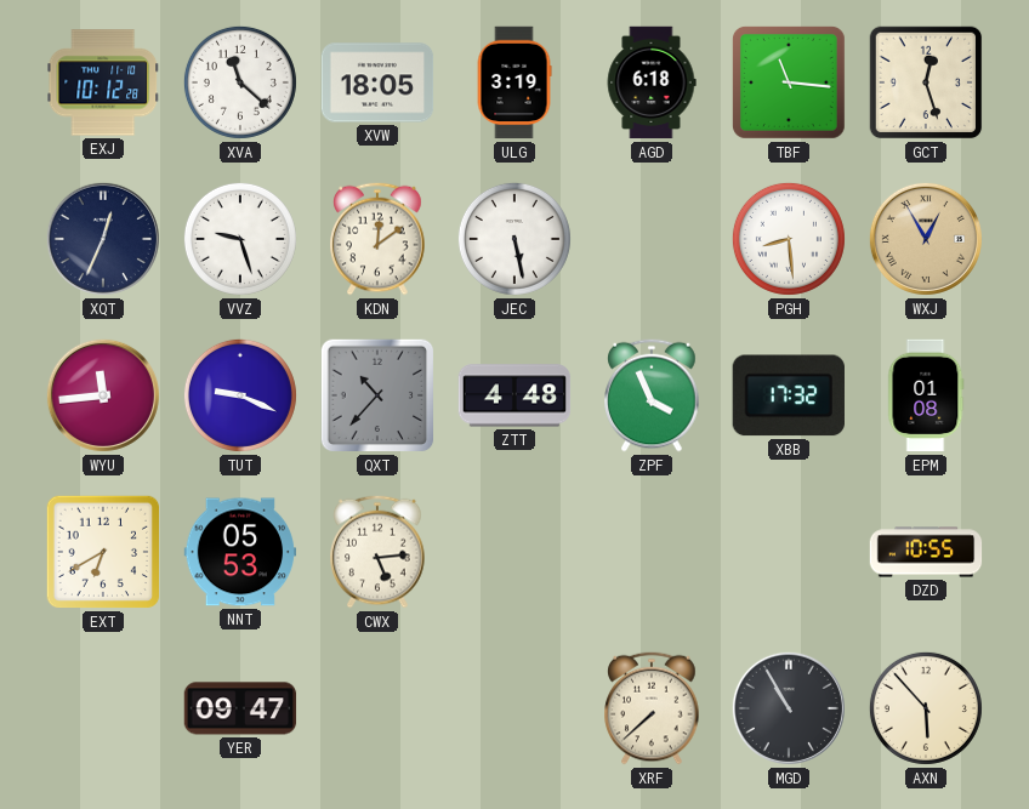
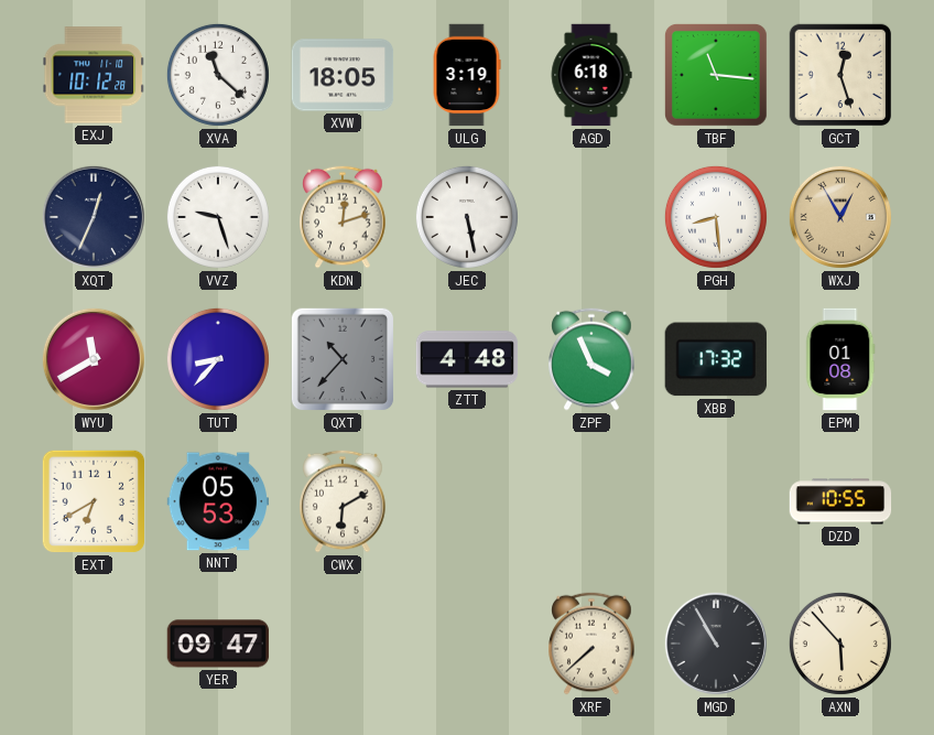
KDN: 12:09 -> 12:12 (343, 217)
WYU: 11:44 -> 11:40 (94, 359)
TUT: 9:19 -> 8:37 (218, 359)
CWX: 5:14 -> 6:10 (343, 501)
